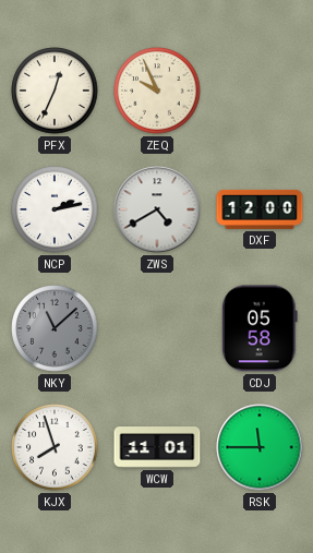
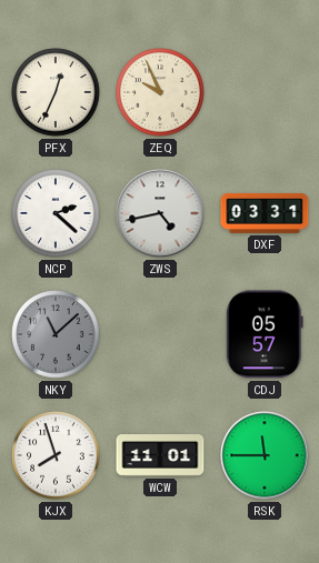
NCP: 2:13 -> 2:22 (56, 213)
ZWS: 4:40 -> 4:43 (160, 213)
DXF: 12:00 -> 03:31 (265, 213)
CDJ: 05:58 -> 05:57 (266, 334)
